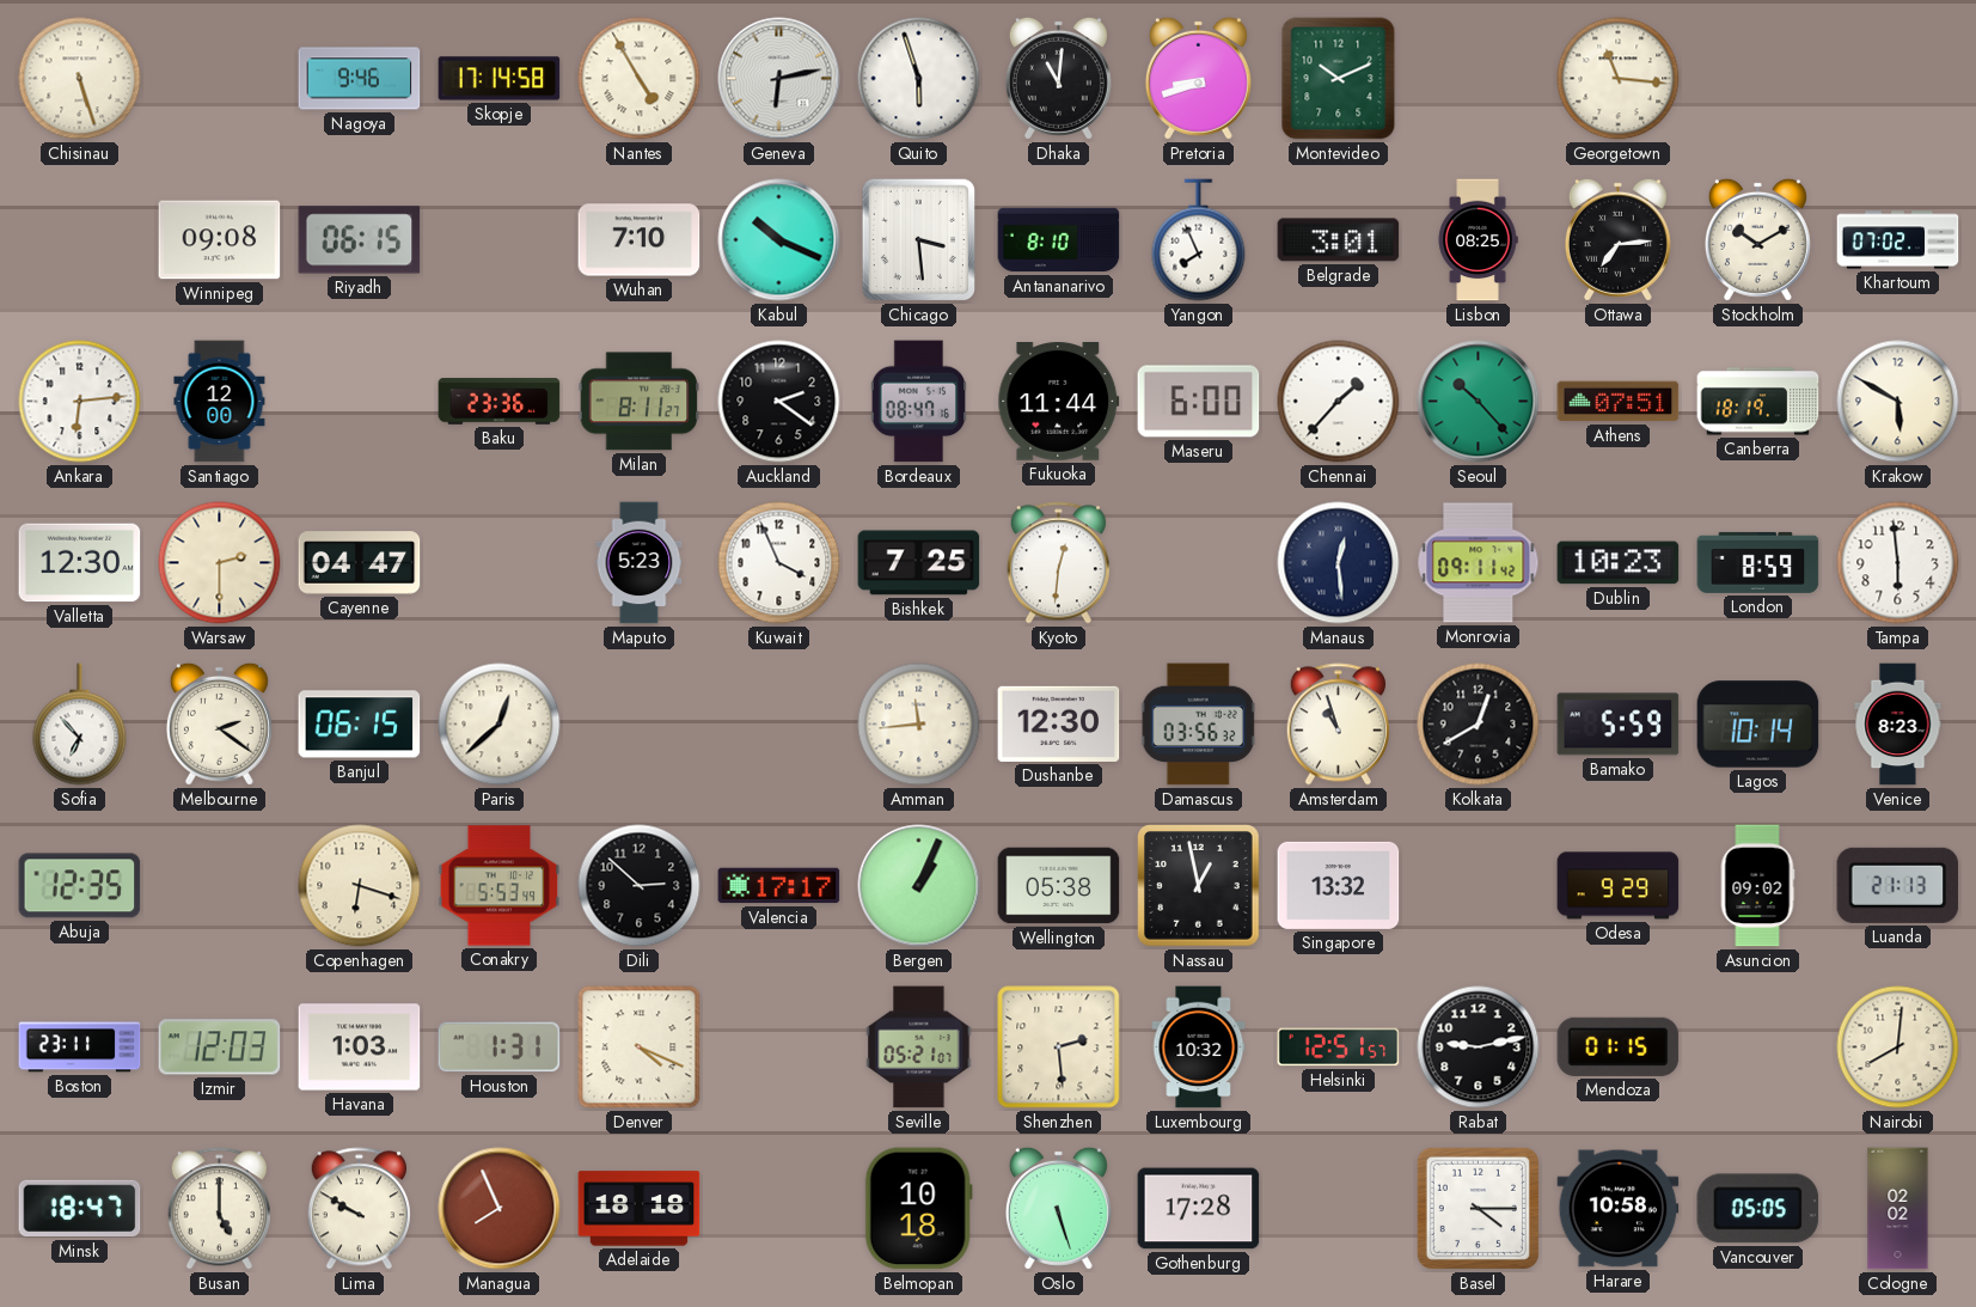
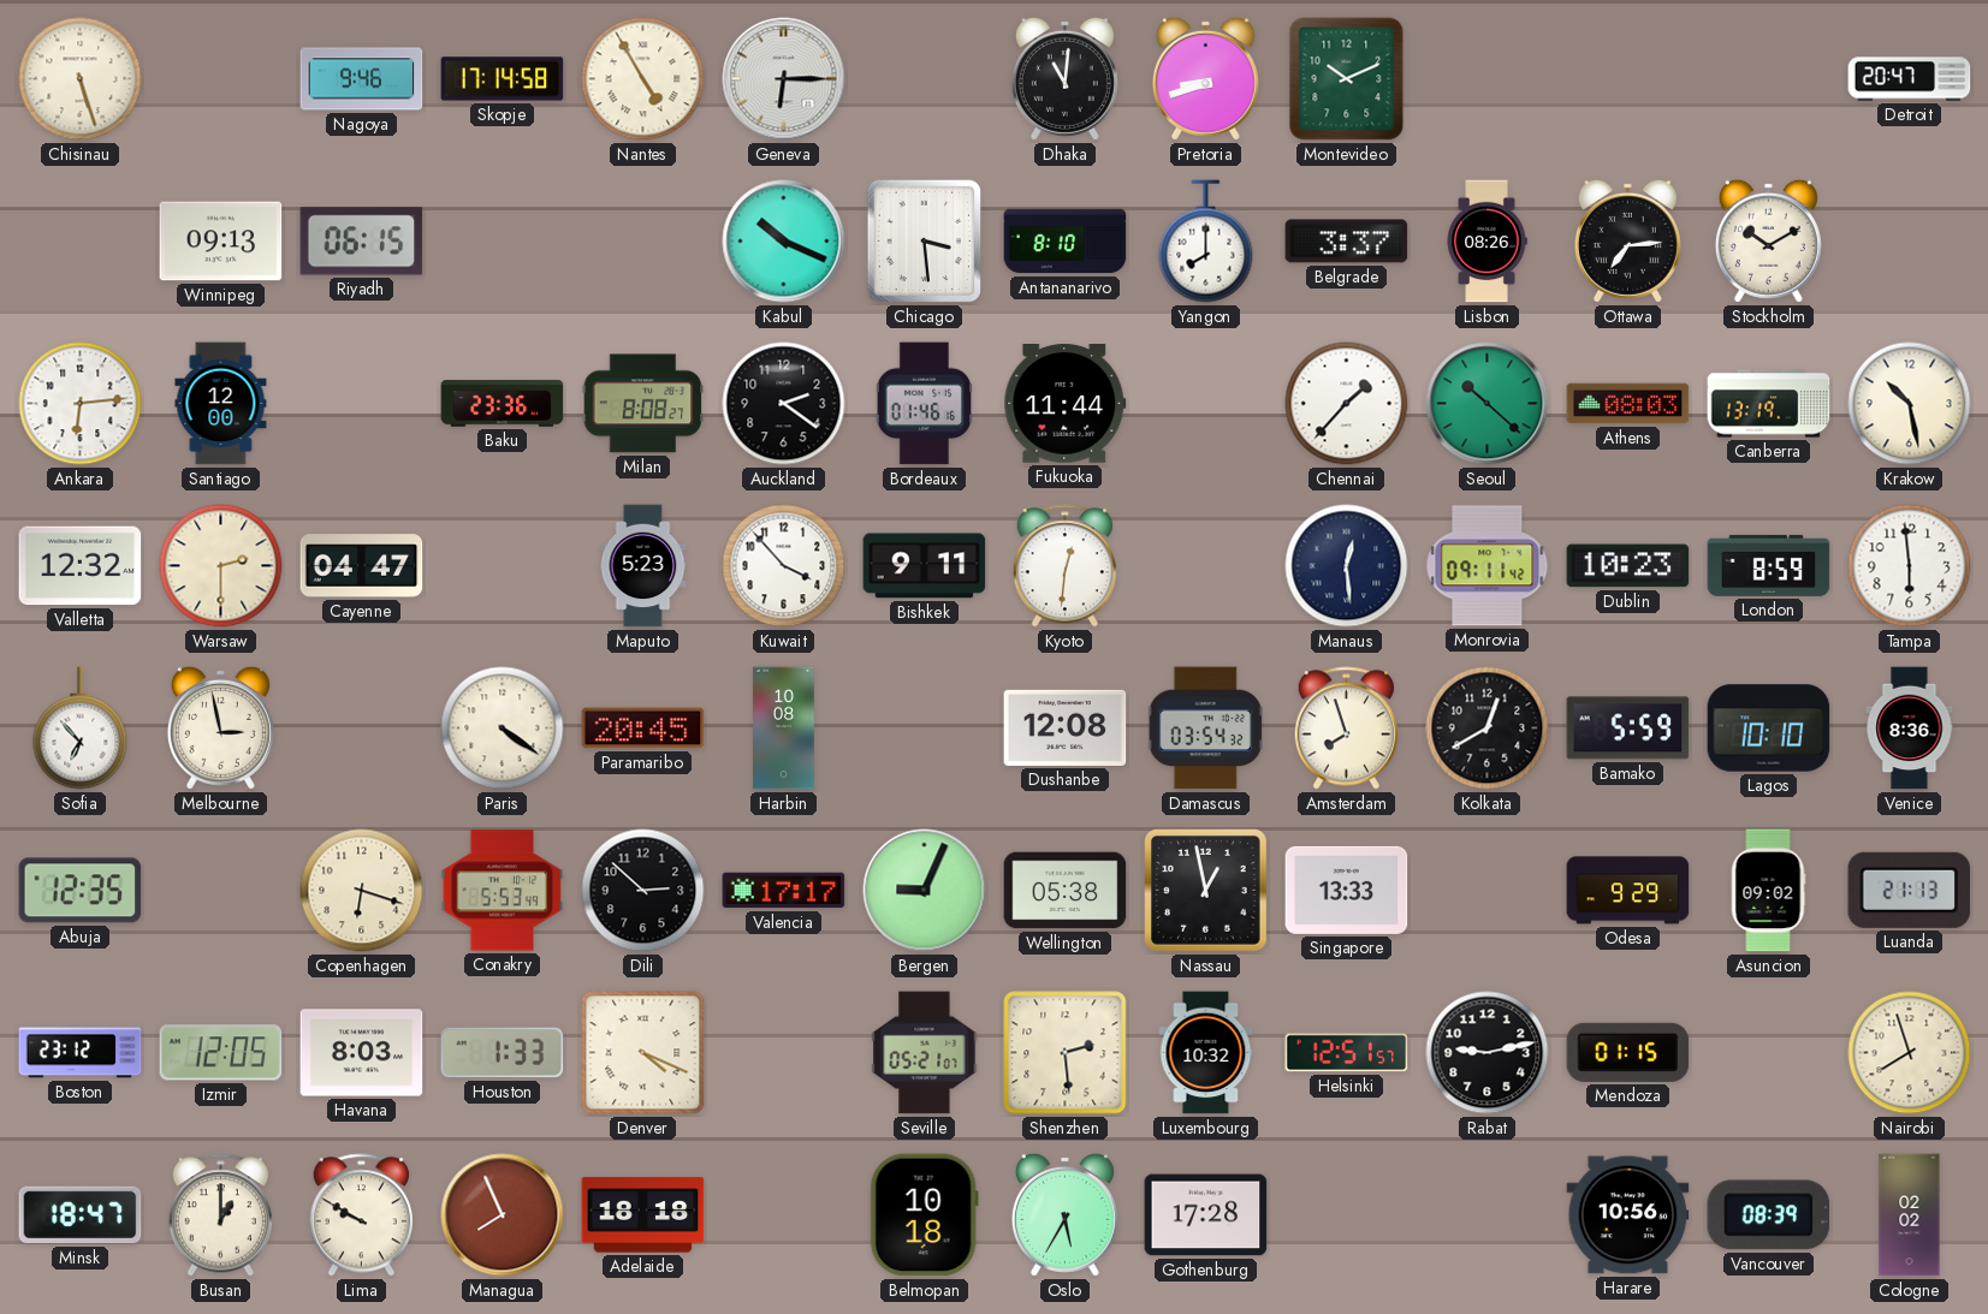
Geneva: 6:13 -> 6:15 (784, 79)
Quito: 5:57 -> none (919, 79)
Georgetown: 11:16 -> none (1619, 79)
Detroit: none -> 20:47 (1910, 79)
Winnipeg: 09:08 -> 09:13 (221, 242)
Wuhan: 7:10 -> none (640, 240)
Yangon: 7:56 -> 8:00 (1206, 242)
Belgrade: 3:01 -> 3:37 (1347, 242)
Lisbon: 08:25 -> 08:26 (1486, 242)
Khartoum: 07:02 -> none (1898, 240)
Milan: 8:11 -> 8:08 (643, 404)
Bordeaux: 08:47 -> 01:46 (925, 404)
Maseru: 6:00 -> none (1199, 402)
Seoul: 10:23 -> 10:22 (1488, 404)
Athens: 07:51 -> 08:03 (1628, 404)
Canberra: 18:19 -> 13:19 (1769, 404)
Krakow: 5:50 -> 10:28 (1910, 404)
Valletta: 12:30 -> 12:32 (81, 566)
Kuwait: 3:56 -> 3:53 (784, 566)
Bishkek: 7:25 -> 9:11 (925, 566)
Melbourne: 2:21 -> 2:58 (220, 727)
Banjul: 06:15 -> none (360, 725)
Paris: 12:38 -> 4:21 (503, 729)
Paramaribo: none -> 20:45 (643, 729)
Harbin: none -> 10:08 (784, 729)
Amman: 11:44 -> none (919, 725)
Dushanbe: 12:30 -> 12:08 (1066, 727)
Damascus: 03:56 -> 03:54 (1205, 729)
Amsterdam: 10:57 -> 7:57 (1346, 729)
Lagos: 10:14 -> 10:10 (1769, 729)
Venice: 8:23 -> 8:36 (1910, 729)
Bergen: 1:04 -> 9:04 (925, 891)
Singapore: 13:32 -> 13:33 (1347, 890)
Boston: 23:11 -> 23:12 (81, 1053)
Izmir: 12:03 -> 12:05 (221, 1053)
Havana: 1:03 -> 8:03 (362, 1053)
Houston: 1:31 -> 1:33 (503, 1053)
Nairobi: 8:01 -> 7:57 (1910, 1053)
Busan: 5:00 -> 1:00 (220, 1215)
Oslo: 5:27 -> 5:35 (1064, 1214)
Basel: 4:15 -> none (1478, 1208)
Harare: 10:58 -> 10:56 (1628, 1215)
Vancouver: 05:05 -> 08:39 (1769, 1215)
